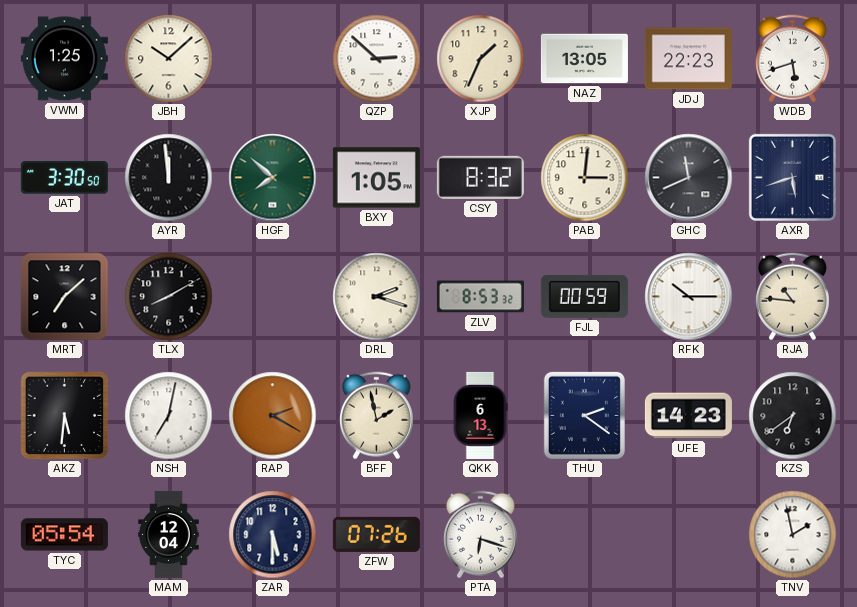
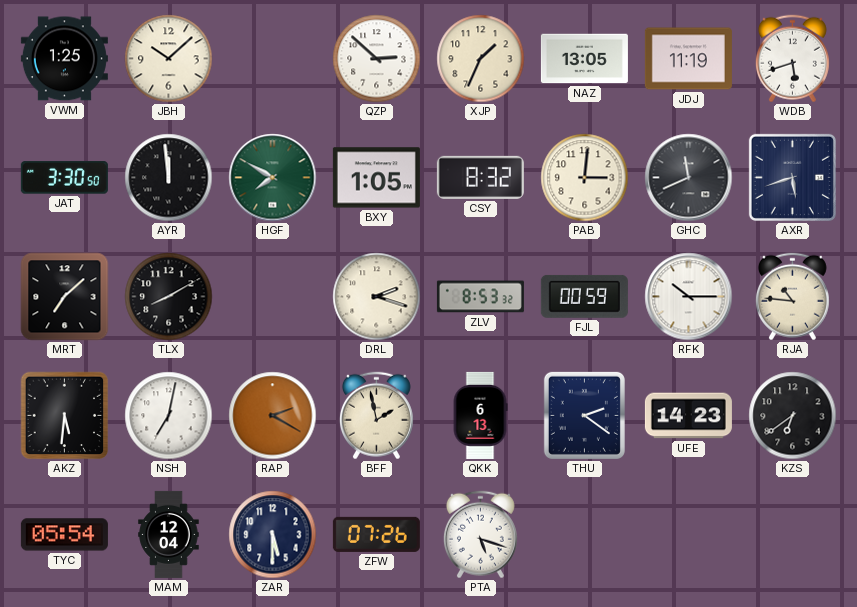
JDJ: 22:23 -> 11:19 (688, 59)
HGF: 7:52 -> 7:50 (273, 178)
PTA: 6:18 -> 5:18 (480, 535)
TNV: 1:58 -> none (793, 535)
